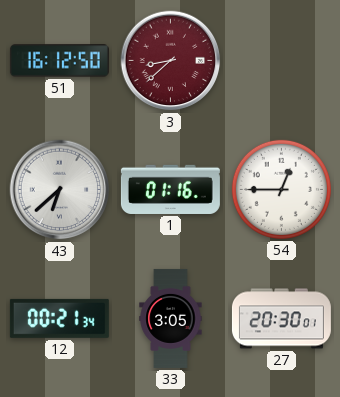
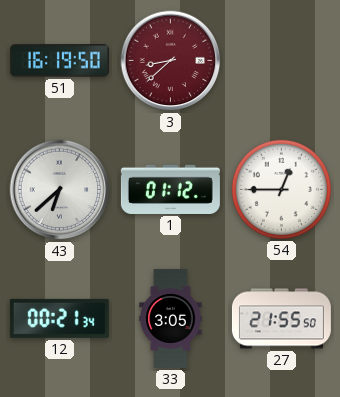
51: 16:12 -> 16:19 (59, 61)
1: 01:16 -> 01:12 (170, 189)
27: 20:30 -> 21:55 (281, 319)
